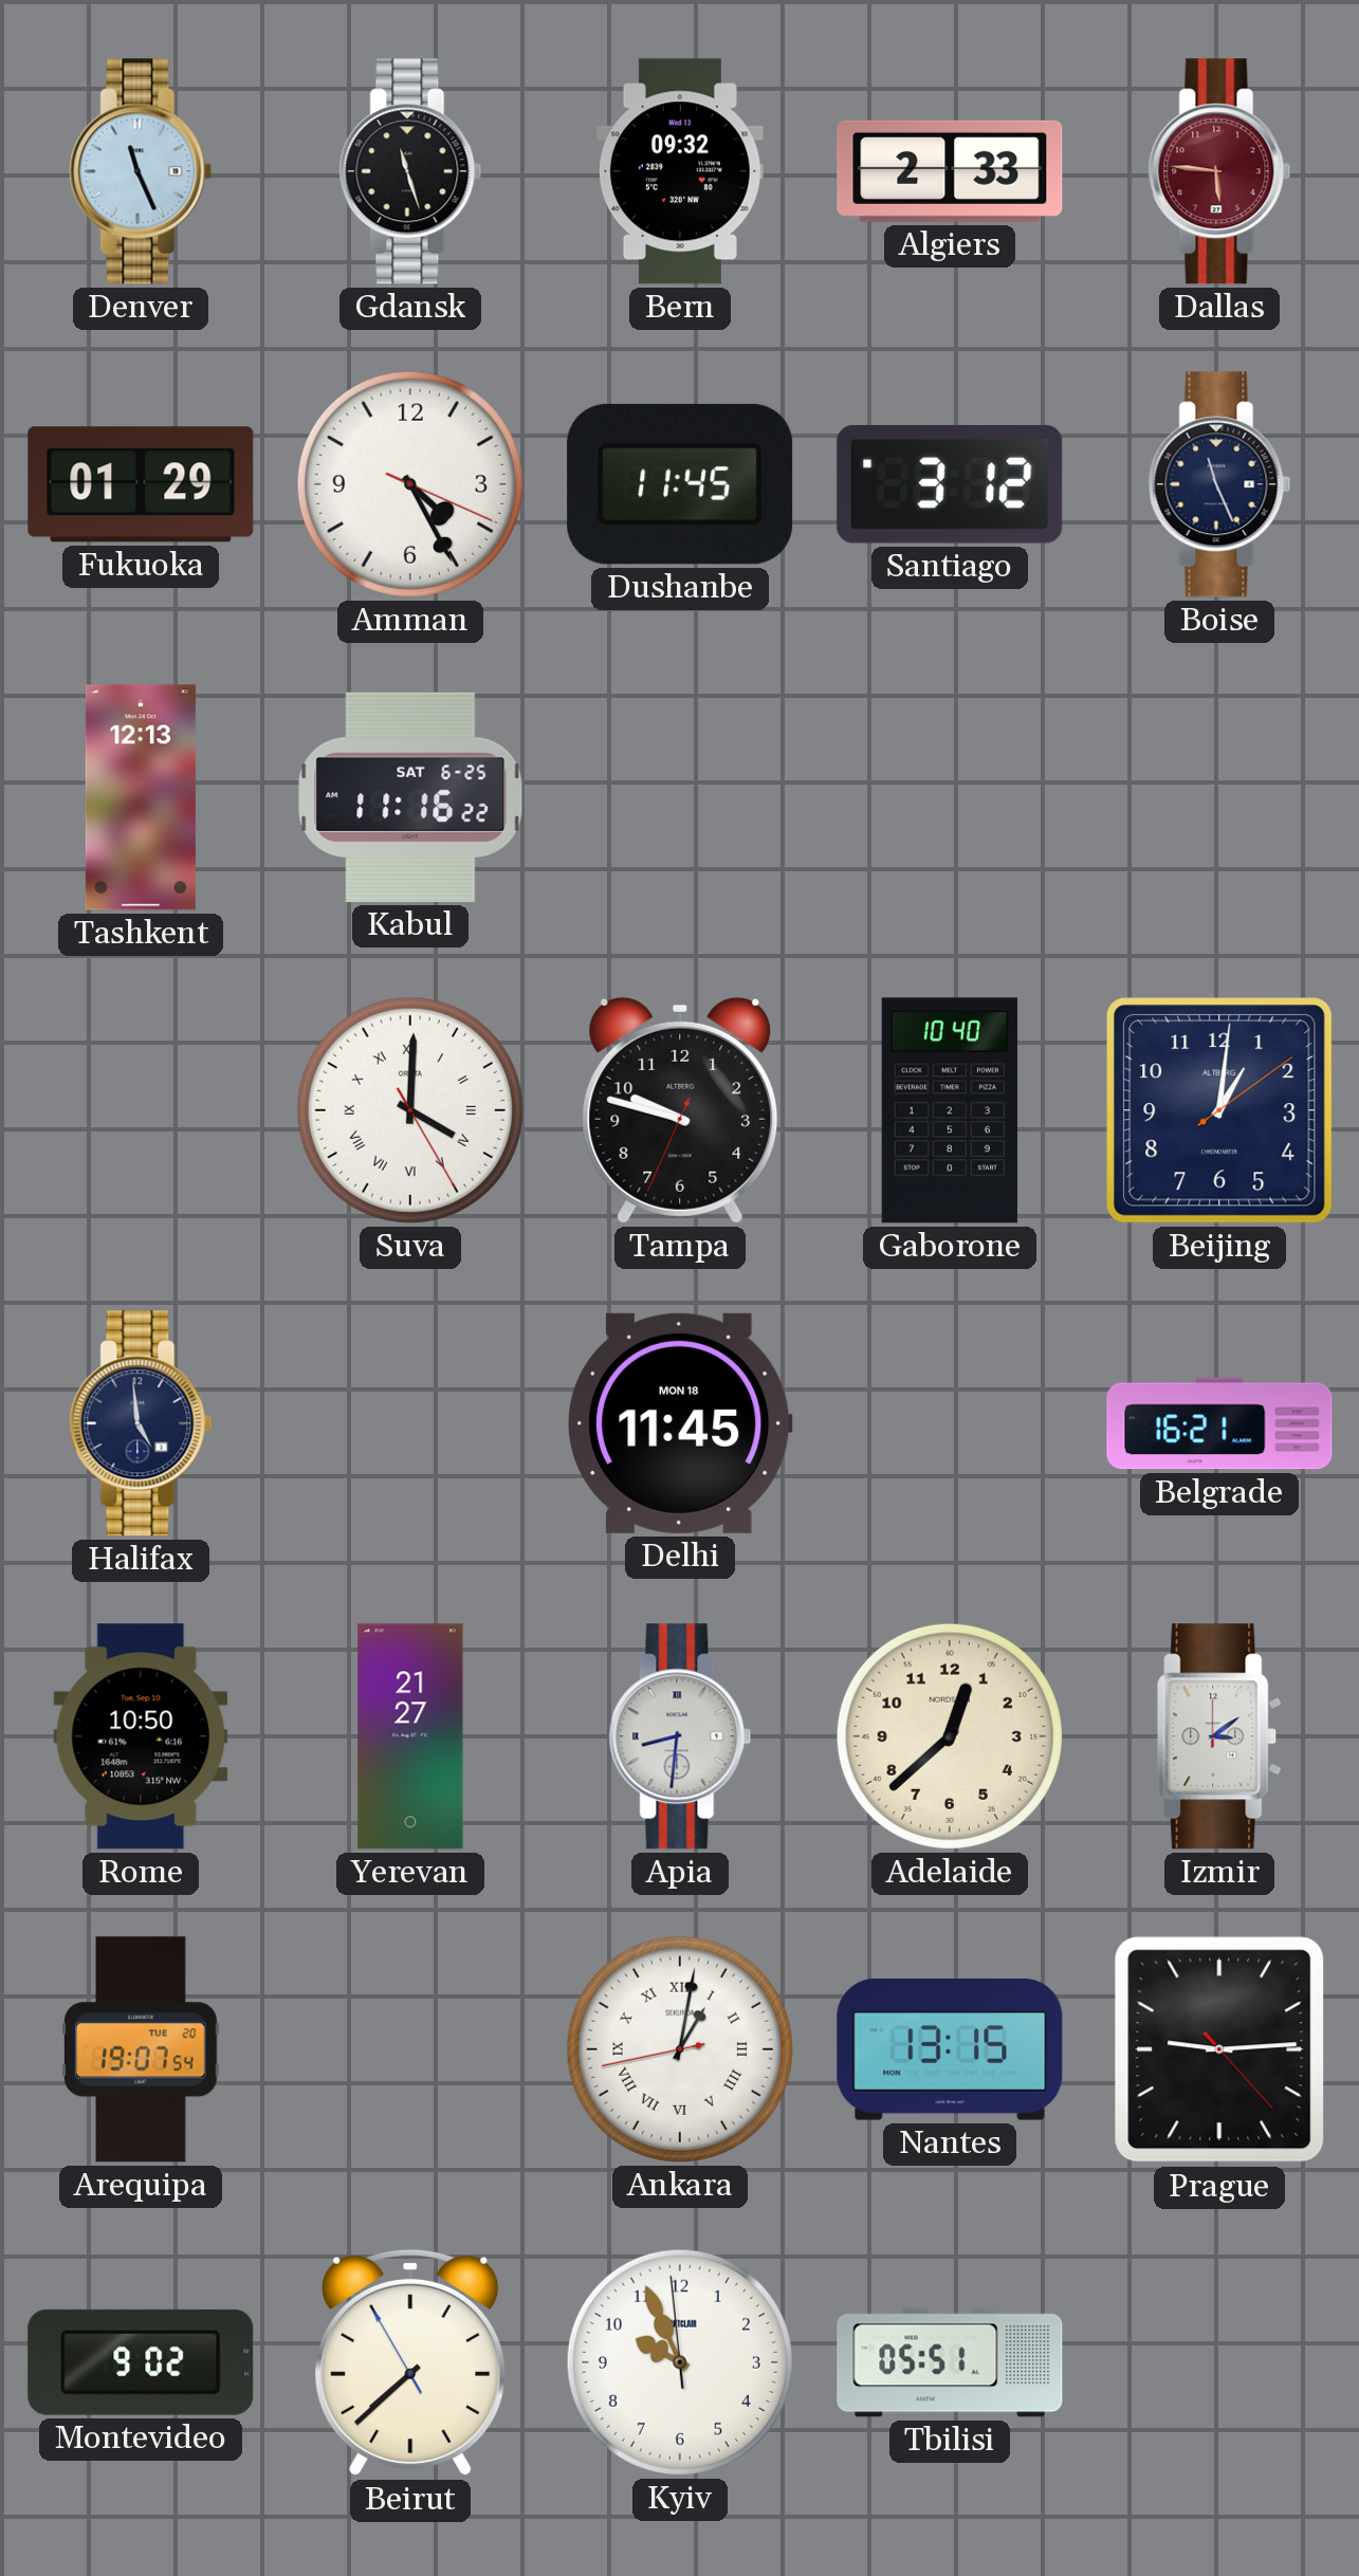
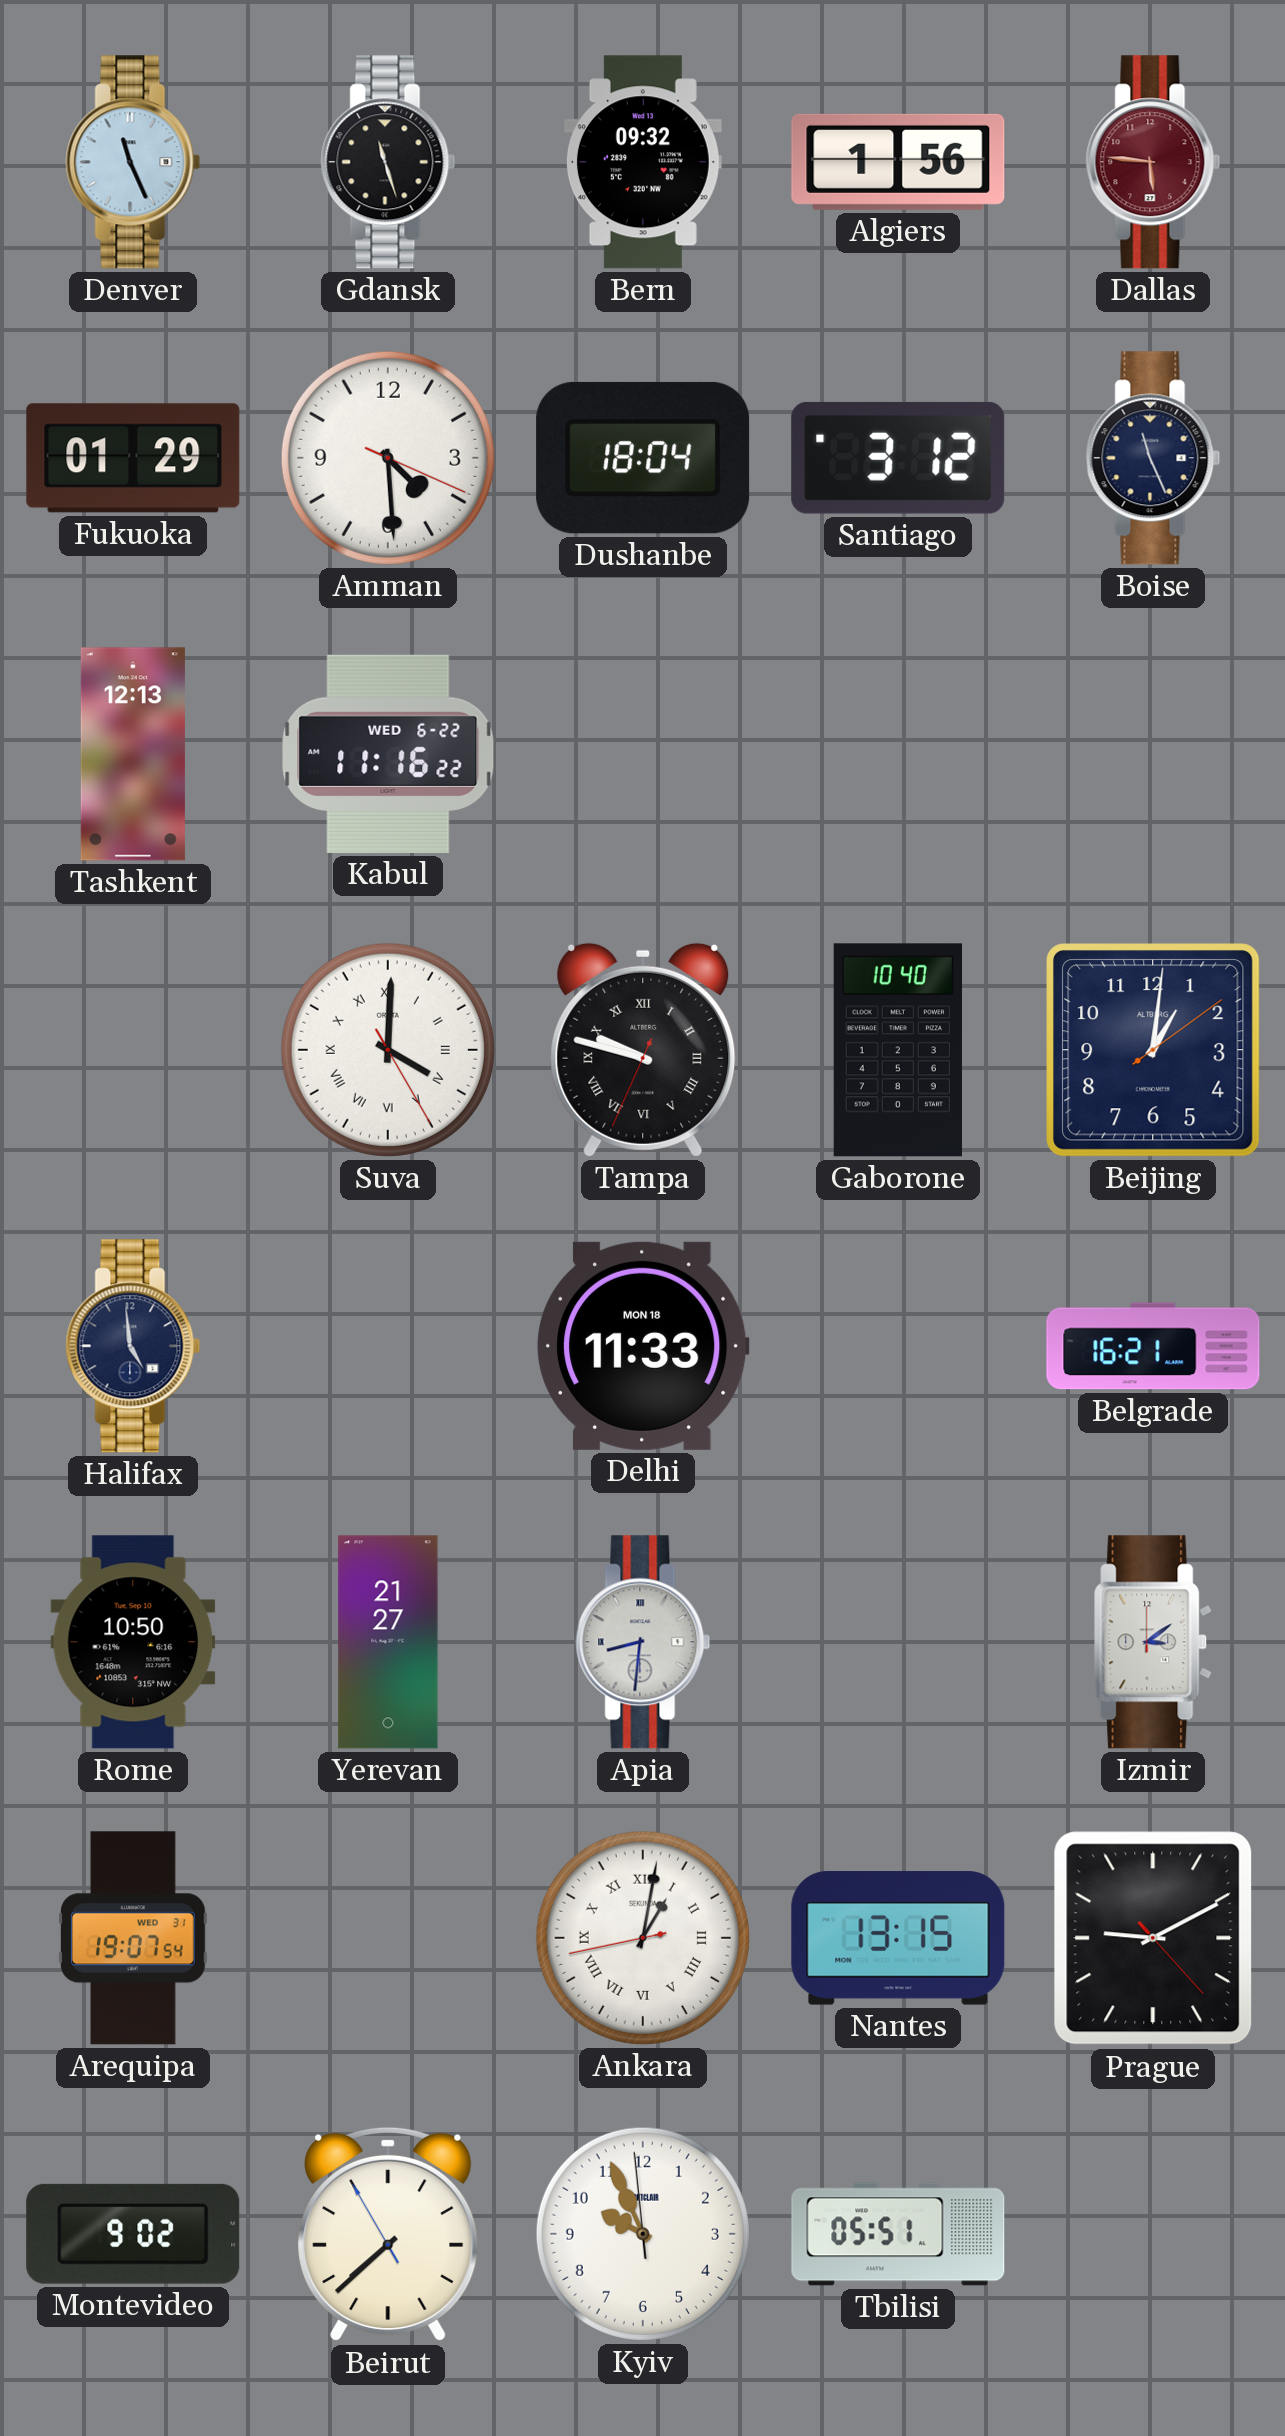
Algiers: 2:33 -> 1:56 (898, 162)
Amman: 4:25 -> 4:29 (388, 458)
Dushanbe: 11:45 -> 18:04 (643, 458)
Kabul date: SAT 6-25 -> WED 6-22 (388, 754)
Tampa numerals: Arabic -> Roman (643, 1050)
Delhi: 11:45 -> 11:33 (644, 1346)
Adelaide: 12:38 -> none (950, 1736)
Arequipa date: TUE 20 -> WED 31 (134, 1938)
Prague: 9:14 -> 9:10 (1153, 1938)
